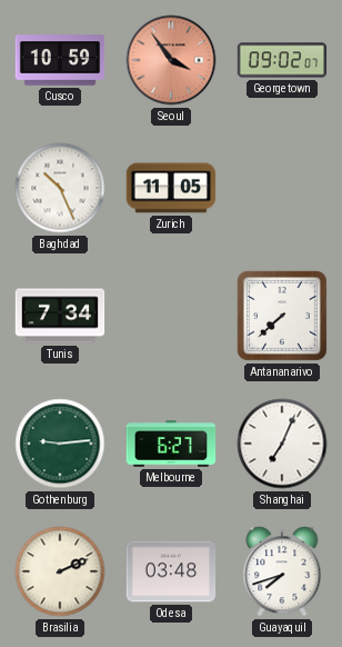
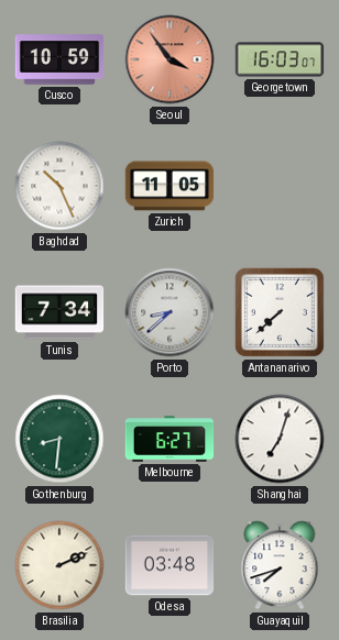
Georgetown: 09:02 -> 16:03 (280, 59)
Porto: none -> 8:38 (169, 312)
Gothenburg: 9:14 -> 8:31 (59, 439)
Shanghai: 7:04 -> 7:03 (280, 439)
